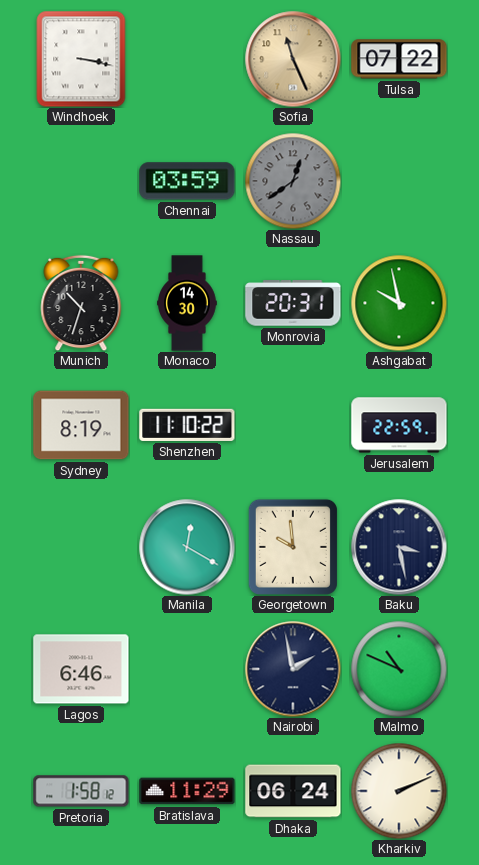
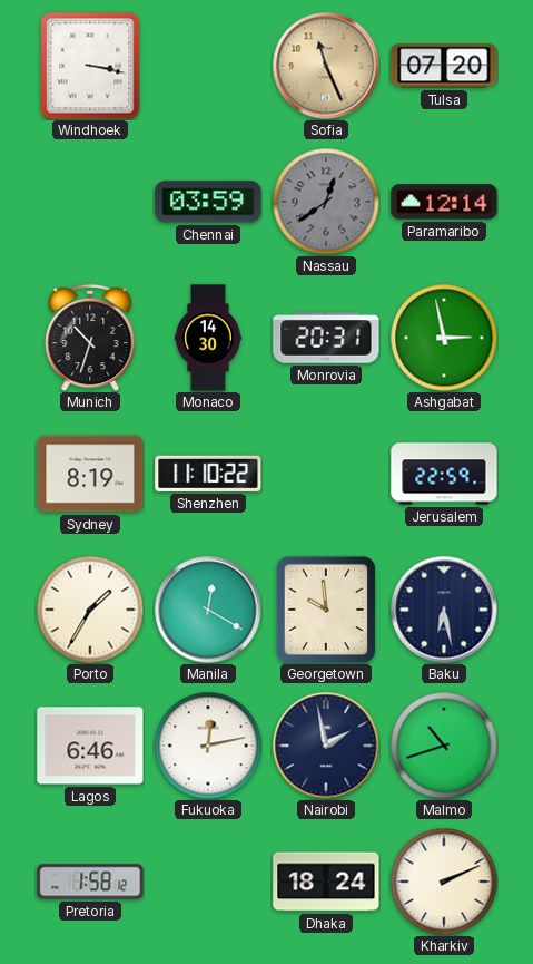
Tulsa: 07:22 -> 07:20 (444, 66)
Paramaribo: none -> 12:14 (444, 202)
Ashgabat: 9:58 -> 2:58 (444, 338)
Porto: none -> 1:35 (90, 610)
Baku: 3:28 -> 6:28 (444, 610)
Fukuoka: none -> 12:13 (208, 746)
Malmo: 10:49 -> 10:42 (444, 746)
Bratislava: 11:29 -> none (187, 791)
Dhaka: 06:24 -> 18:24 (326, 882)
